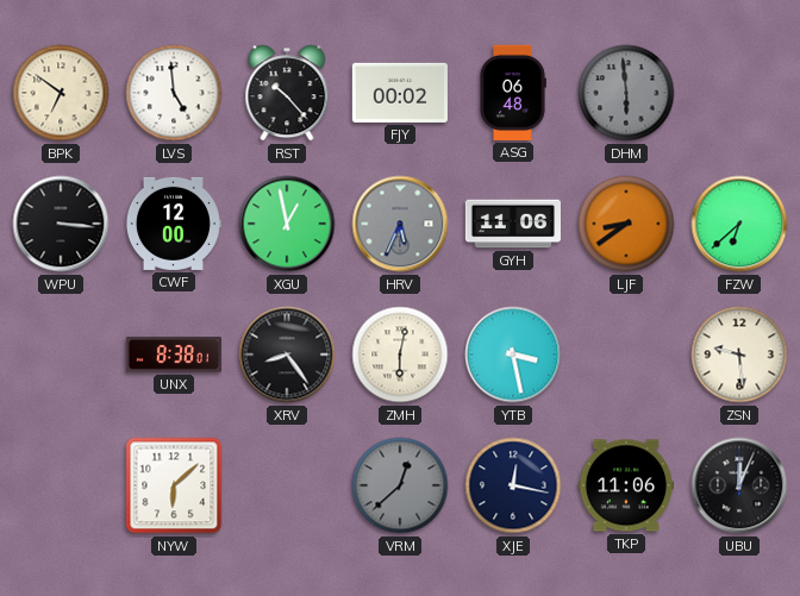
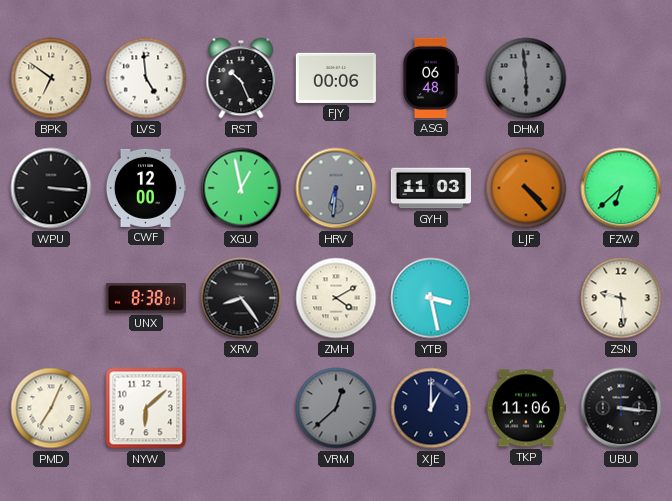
RST: 10:23 -> 10:26 (241, 78)
FJY: 00:02 -> 00:06 (336, 78)
HRV: 5:34 -> 6:31 (336, 188)
GYH: 11:06 -> 11:03 (431, 188)
LJF: 8:39 -> 4:23 (526, 188)
ZMH: 6:02 -> 4:10 (336, 298)
PMD: none -> 7:04 (51, 408)
XJE: 12:17 -> 1:00 (431, 408)
UBU: 12:04 -> 3:16 (621, 408)
